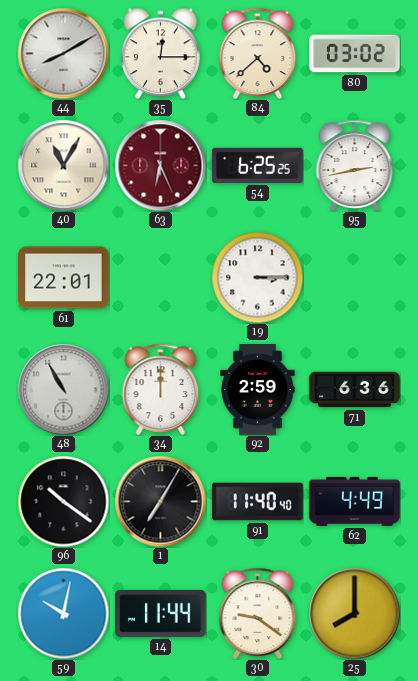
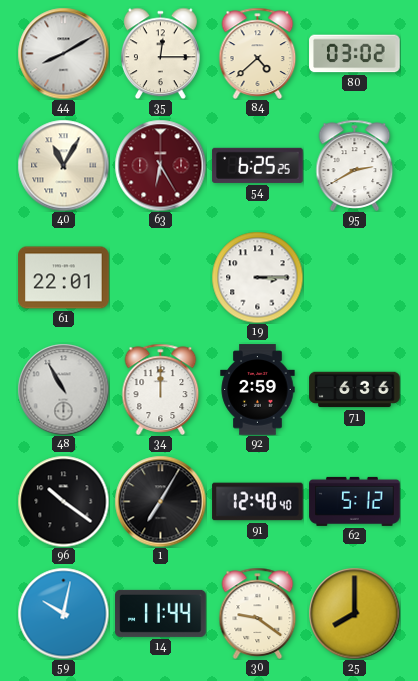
63: 6:26 -> 6:25 (160, 165)
95: 2:43 -> 2:40 (355, 165)
91: 11:40 -> 12:40 (258, 502)
62: 4:49 -> 5:12 (355, 501)
